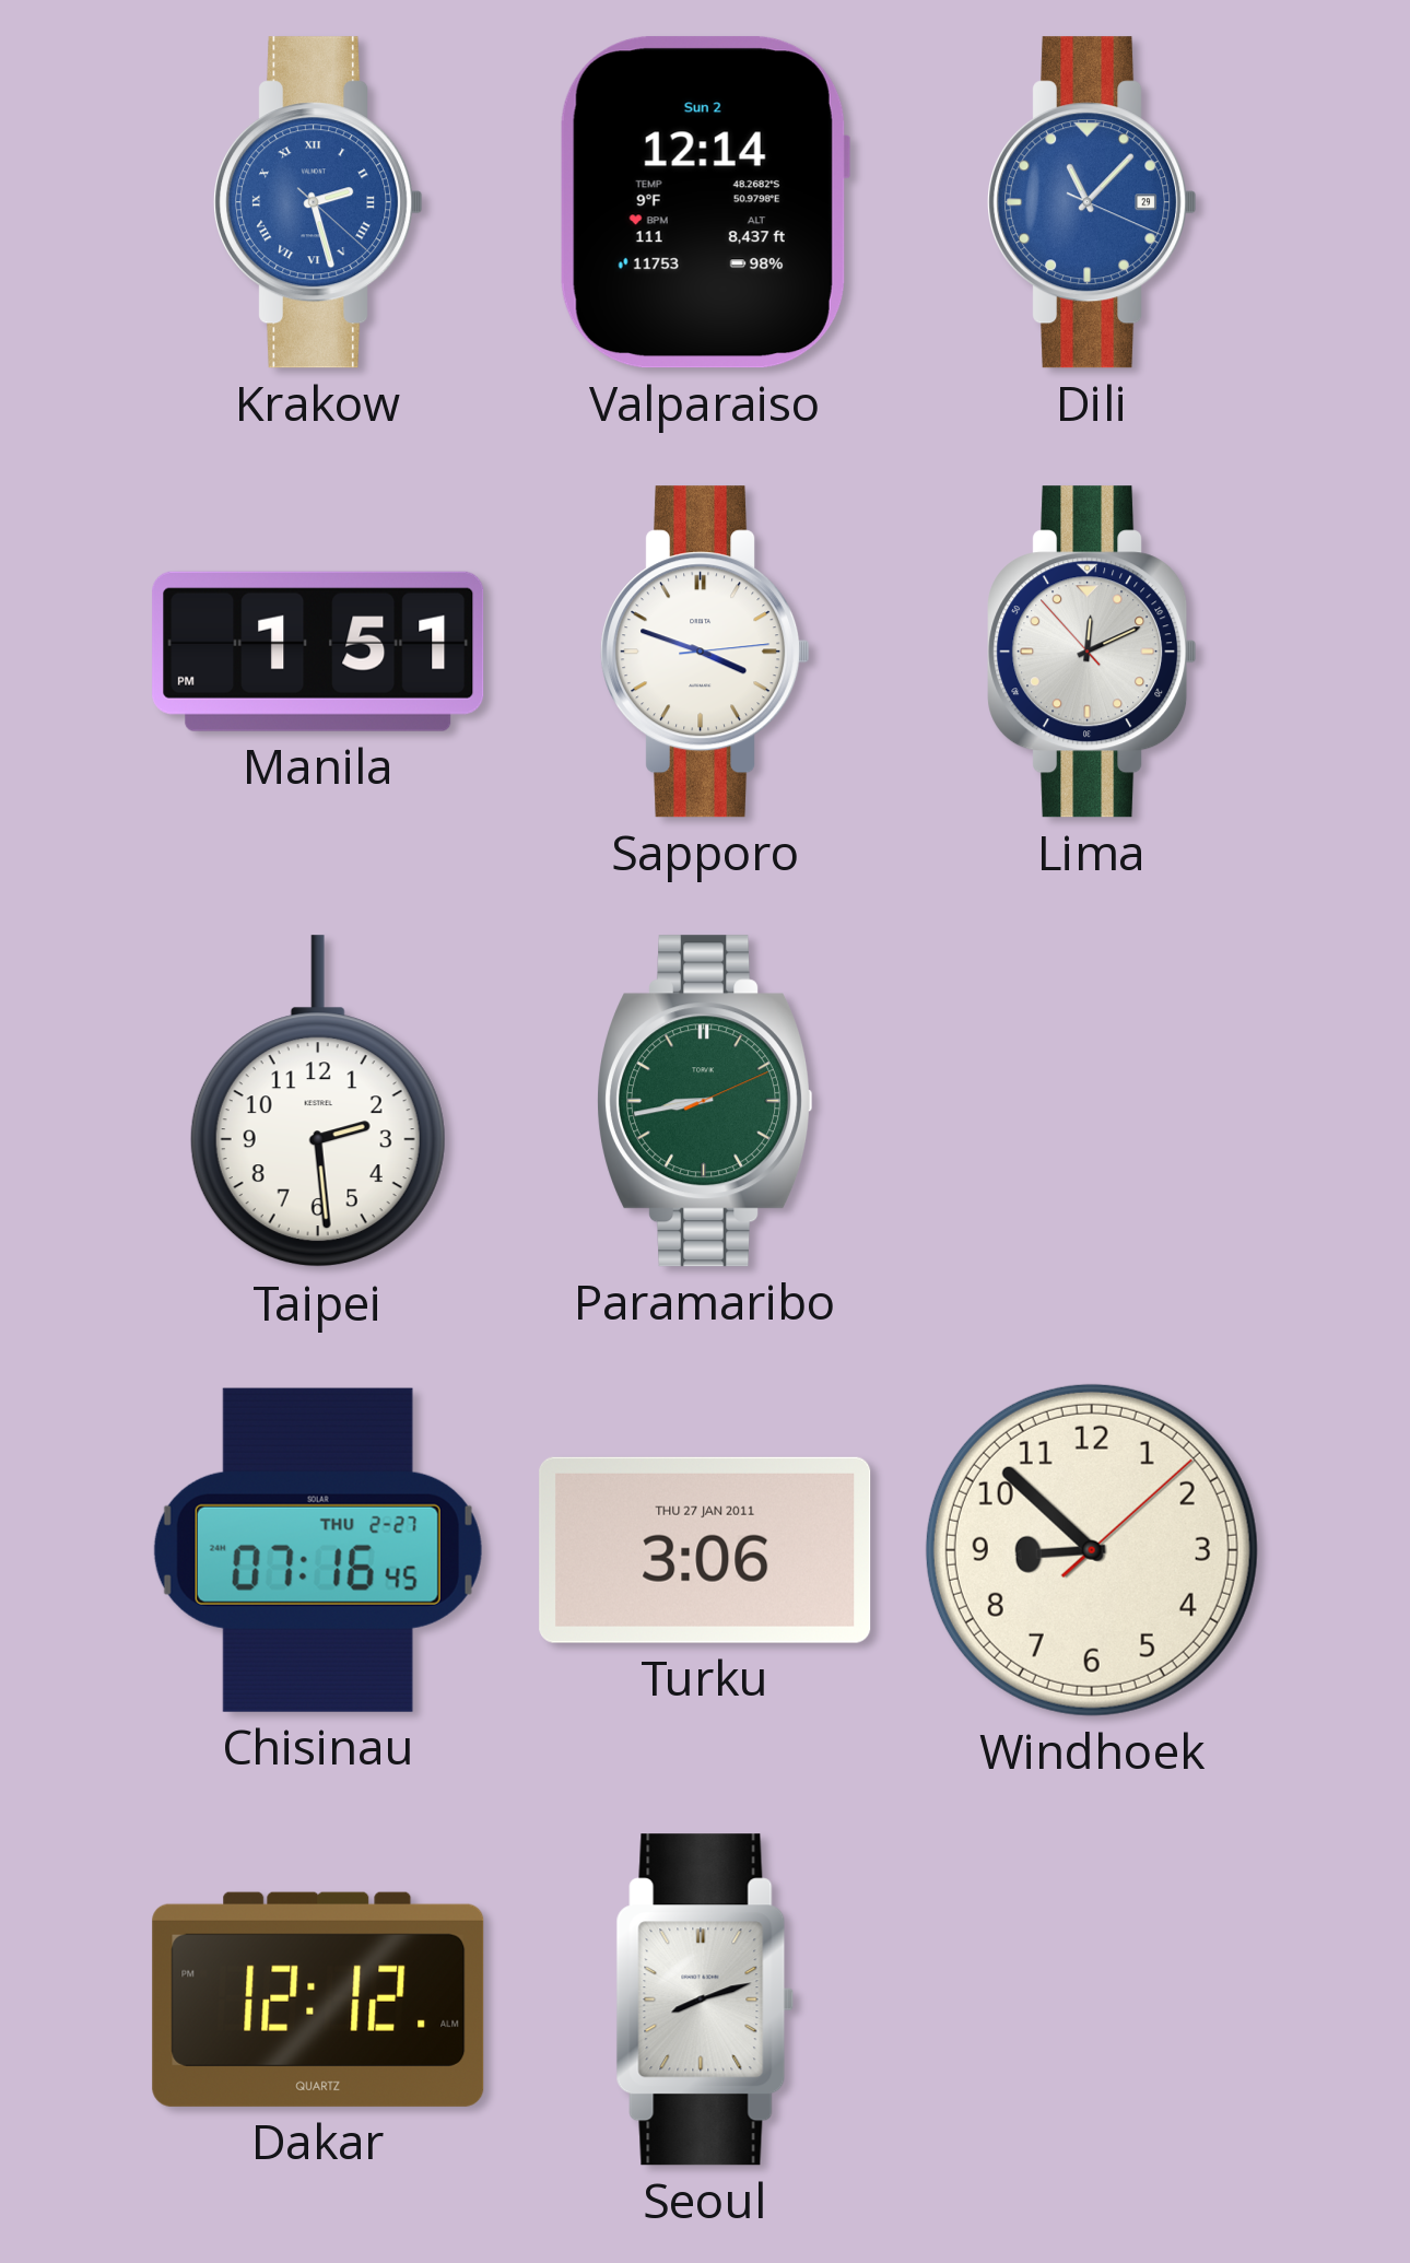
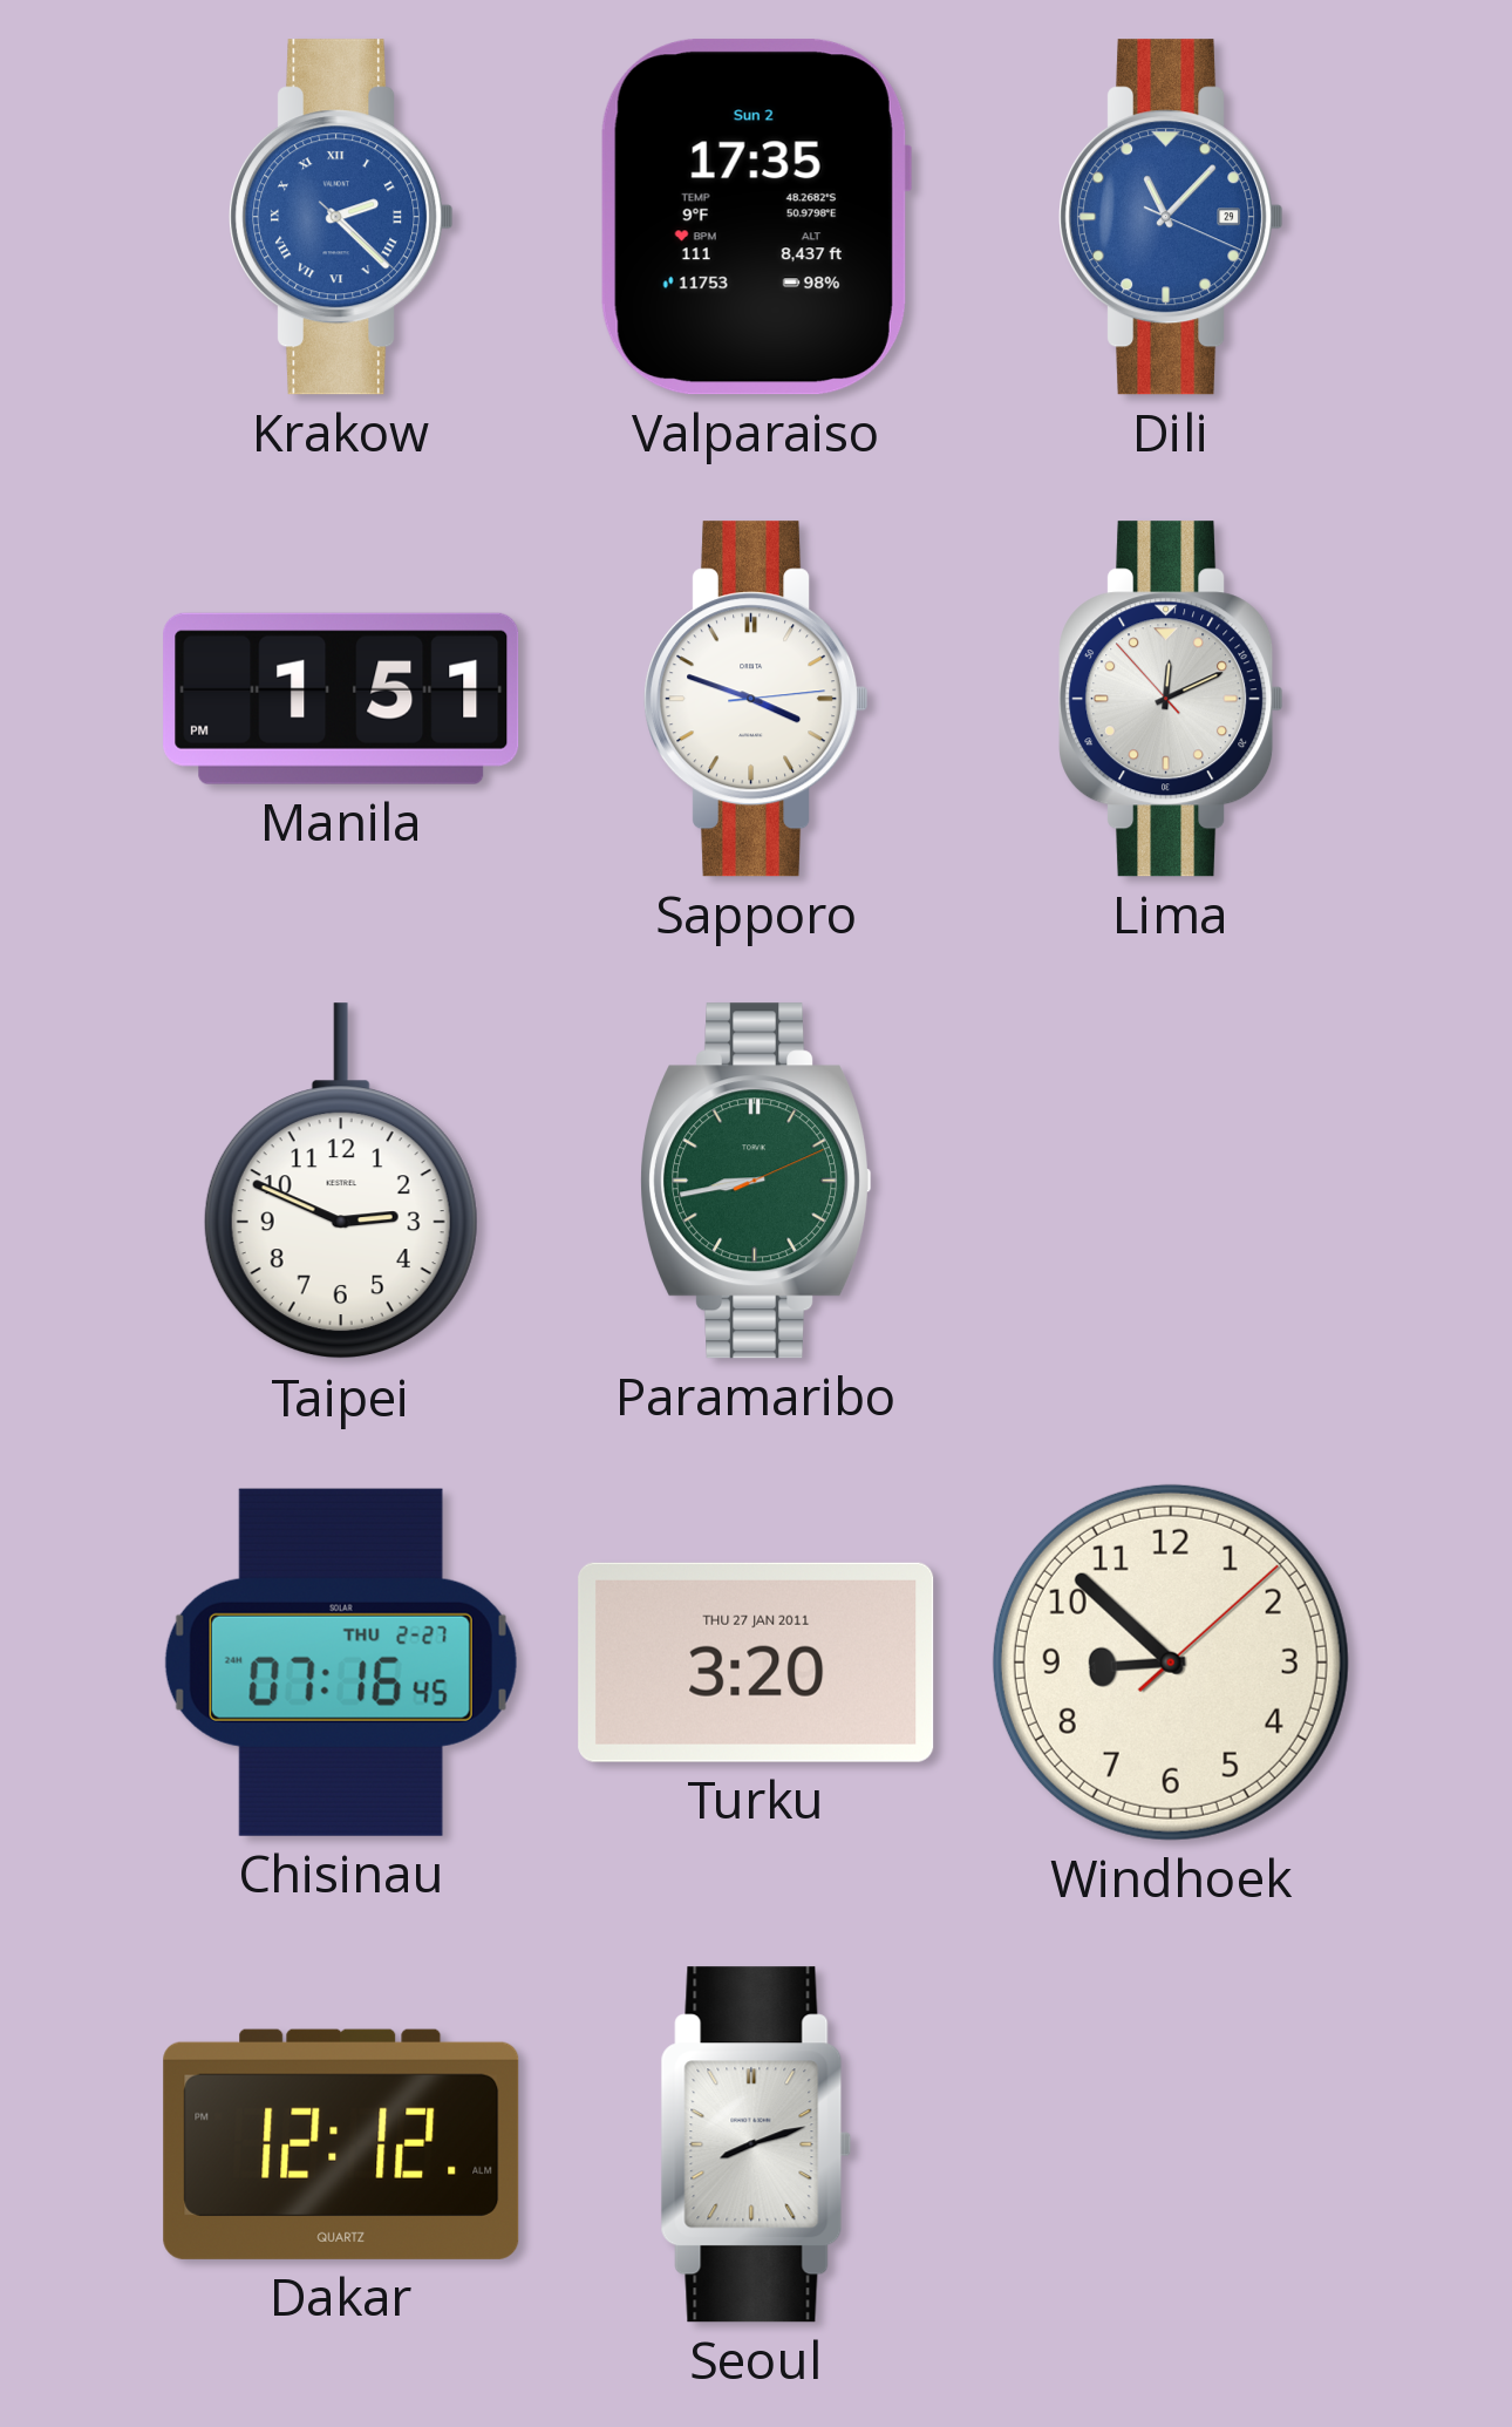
Krakow: 2:27 -> 2:22 (341, 217)
Valparaiso: 12:14 -> 17:35 (755, 217)
Taipei: 2:29 -> 2:49 (341, 1182)
Turku: 3:06 -> 3:20 (756, 1663)
